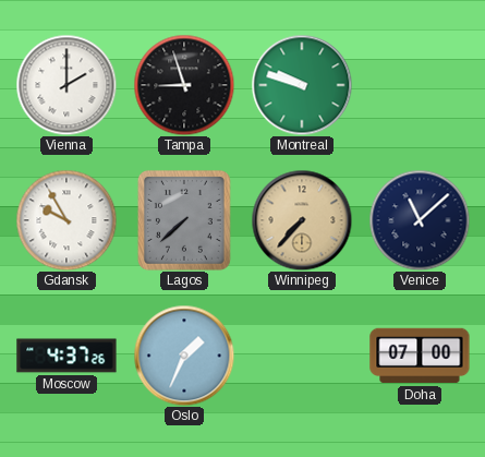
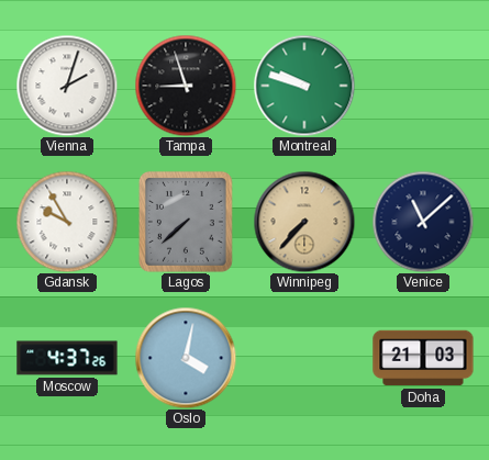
Vienna: 2:00 -> 2:03 (67, 86)
Oslo: 1:34 -> 4:02 (186, 358)
Doha: 07:00 -> 21:03 (423, 358)
